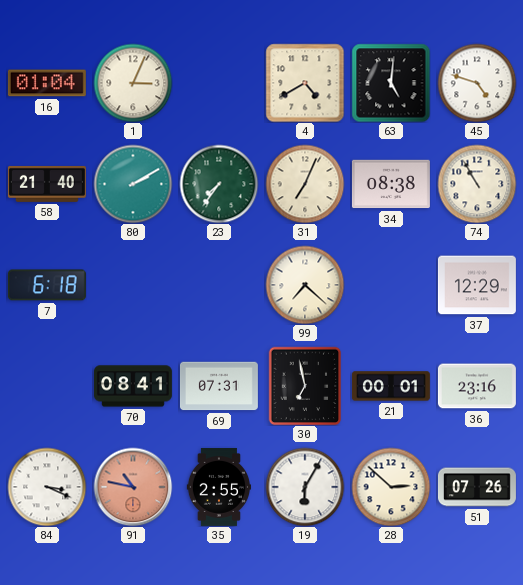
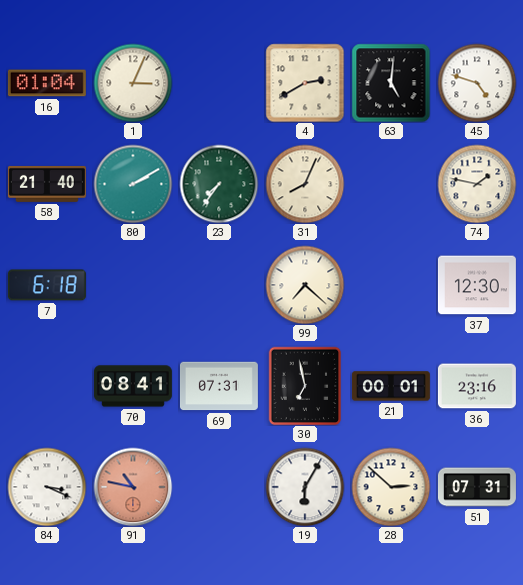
4: 4:40 -> 2:40 (305, 83)
31: 7:04 -> 8:04 (305, 184)
34: 08:38 -> none (391, 184)
74: 10:55 -> 1:47 (477, 184)
37: 12:29 -> 12:30 (477, 285)
35: 2:55 -> none (218, 487)
51: 07:26 -> 07:31 (477, 487)
